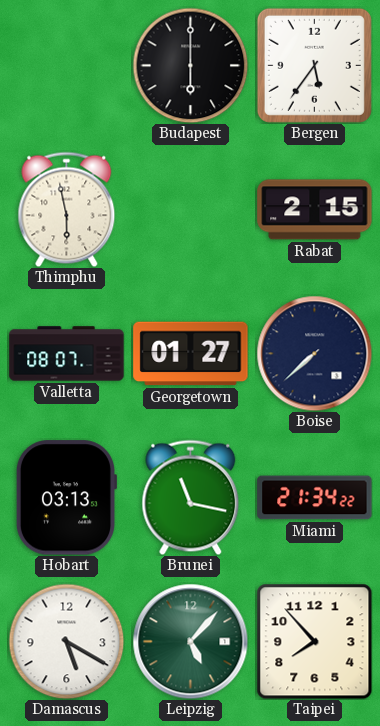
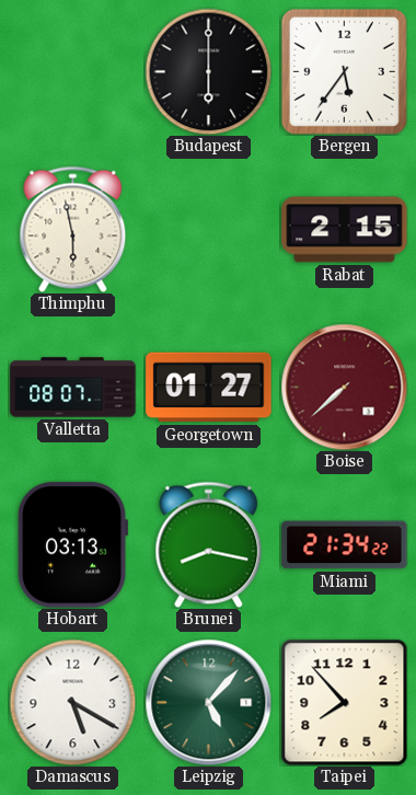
Boise dial: navy -> burgundy (344, 387)
Brunei: 11:17 -> 8:17 (209, 544)
